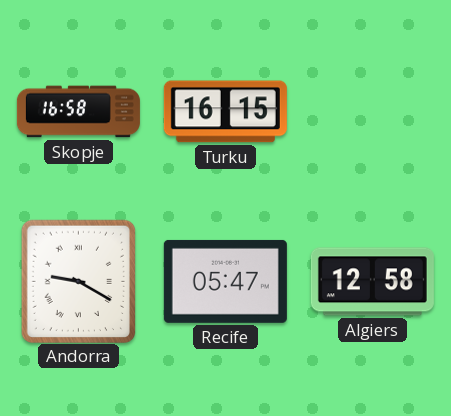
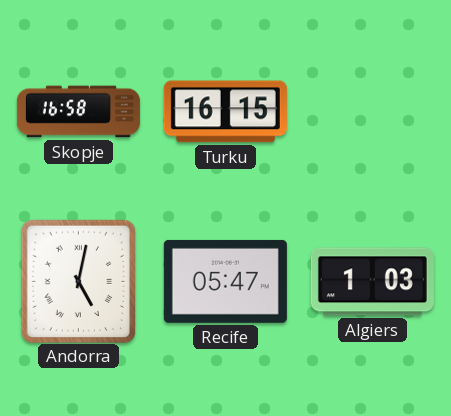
Andorra: 9:20 -> 5:02 (78, 281)
Algiers: 12:58 -> 1:03 (372, 282)
